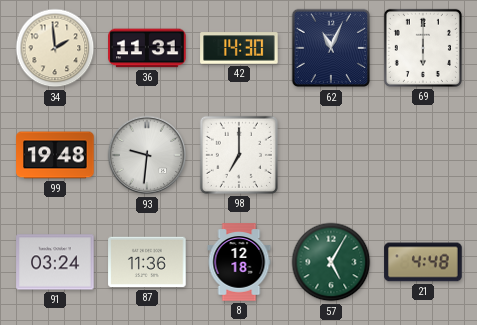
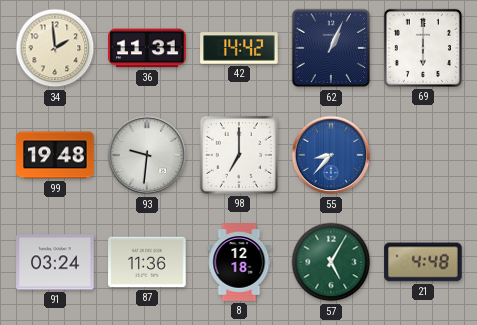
42: 14:30 -> 14:42 (239, 48)
62: 11:04 -> 1:04 (331, 48)
55: none -> 8:37 (331, 155)
